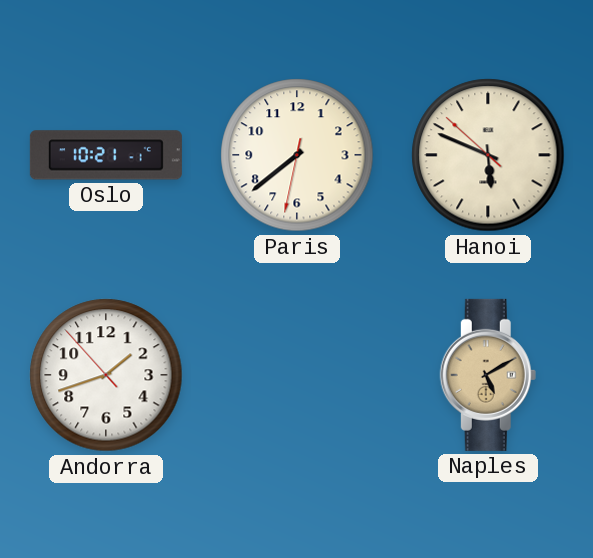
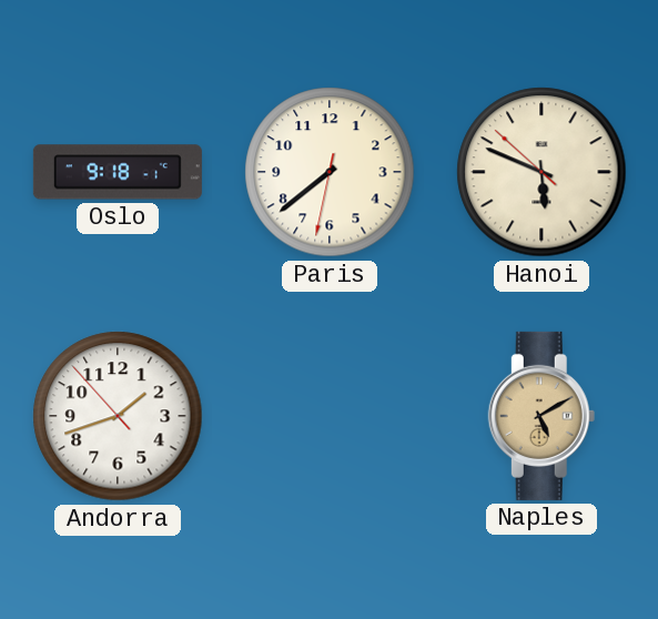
Oslo: 10:21 -> 9:18 (118, 172)
